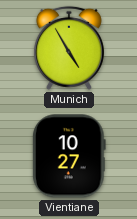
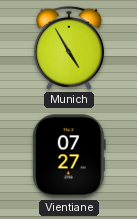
Vientiane: 10:27 -> 07:27 (69, 156)
